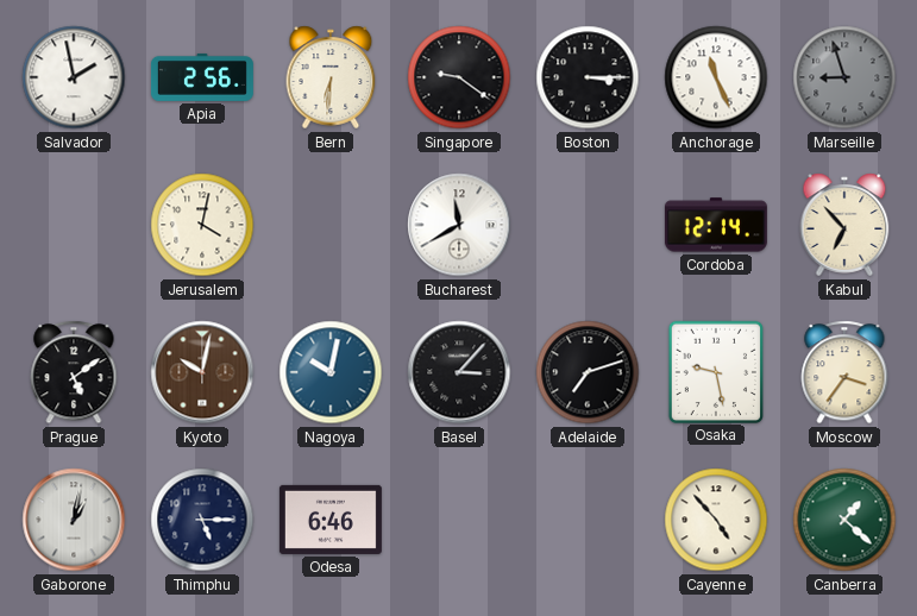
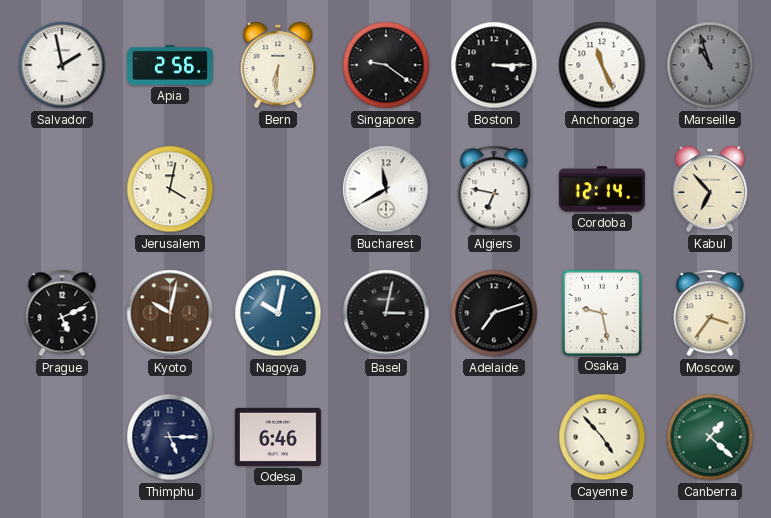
Marseille: 8:57 -> 10:57 (710, 65)
Algiers: none -> 6:47 (494, 189)
Prague: 5:09 -> 5:11 (62, 313)
Basel: 3:07 -> 3:02 (386, 313)
Gaborone: 1:02 -> none (74, 520)
